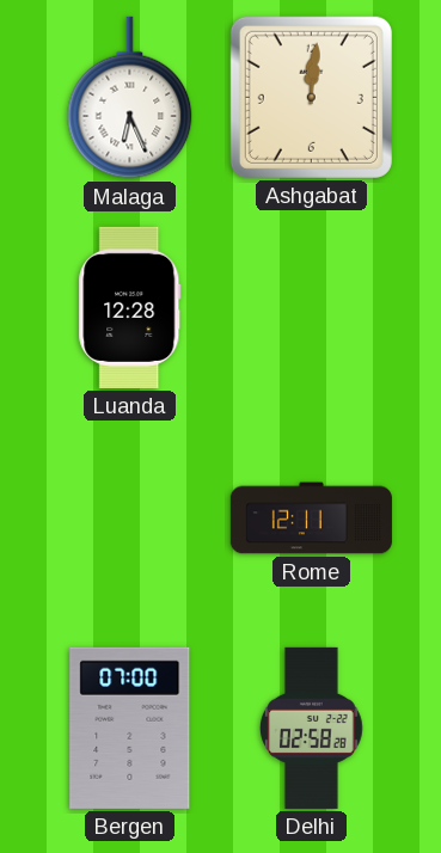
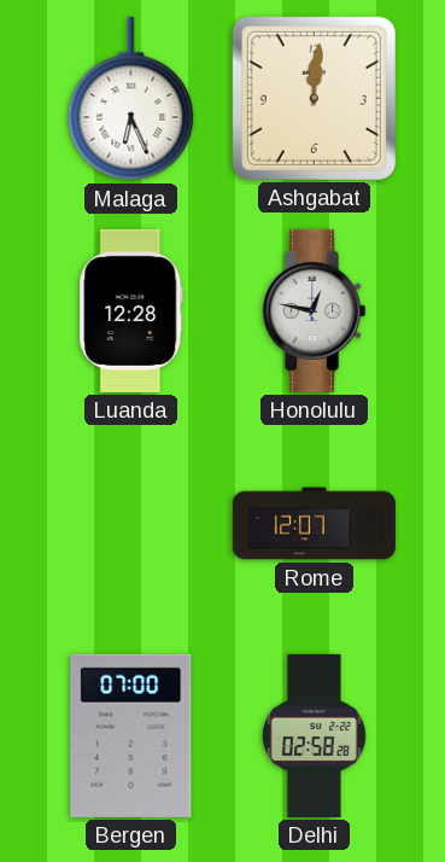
Honolulu: none -> 12:47 (315, 310)
Rome: 12:11 -> 12:07 (314, 524)
